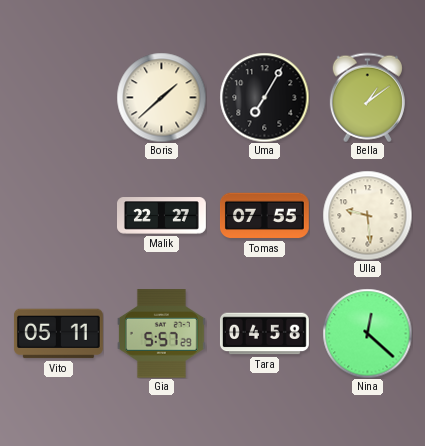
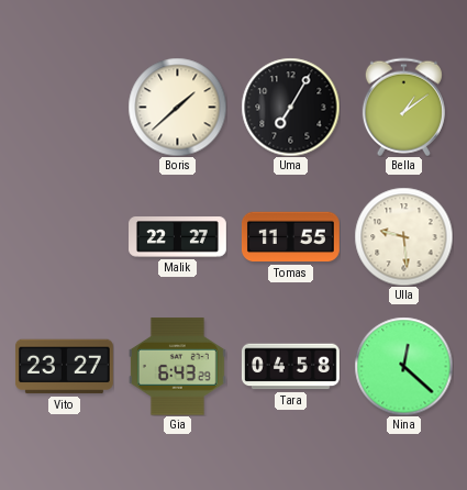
Tomas: 07:55 -> 11:55 (290, 237)
Vito: 05:11 -> 23:27 (64, 367)
Gia: 5:57 -> 6:43 (177, 367)
